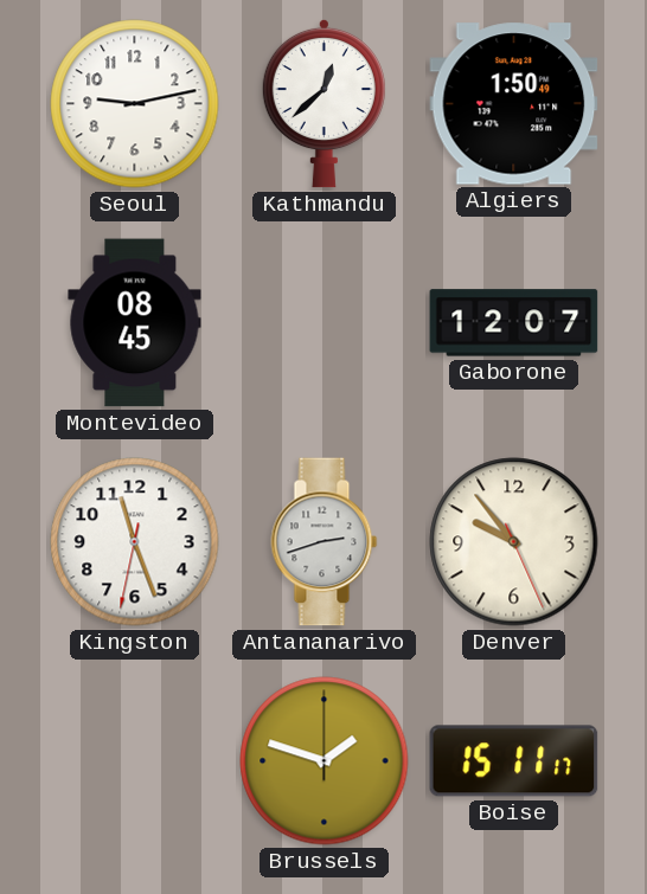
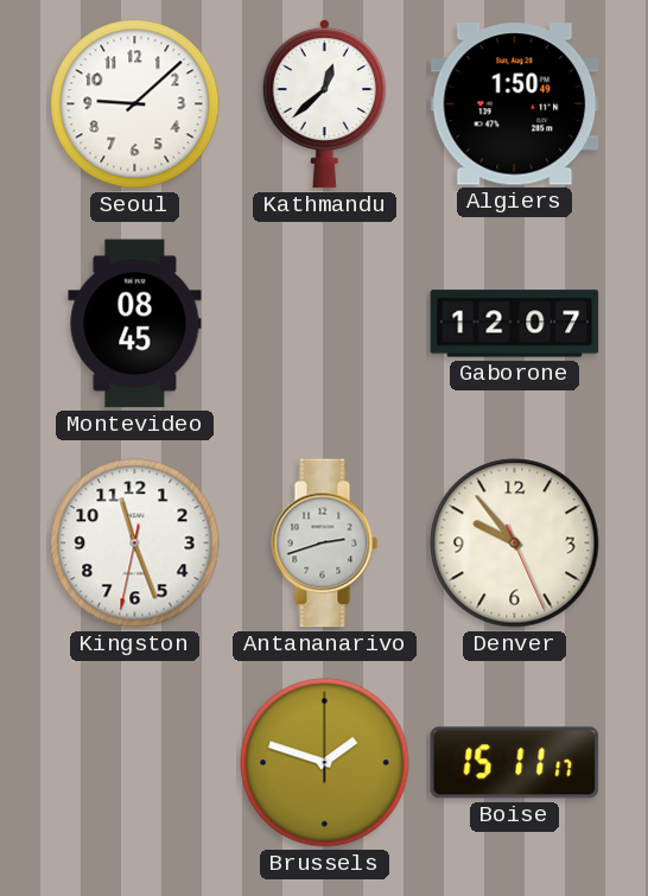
Seoul: 9:13 -> 9:08 (135, 104)
